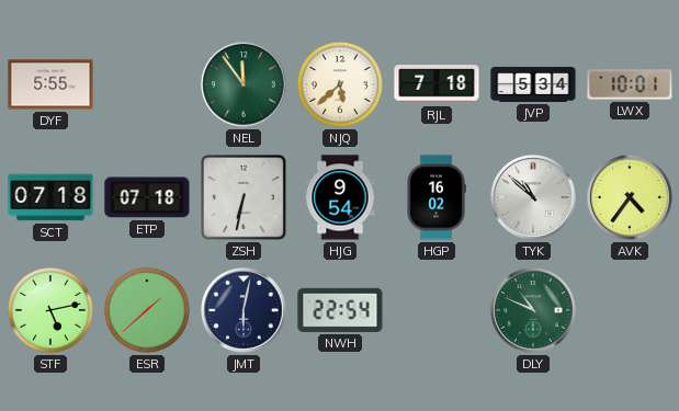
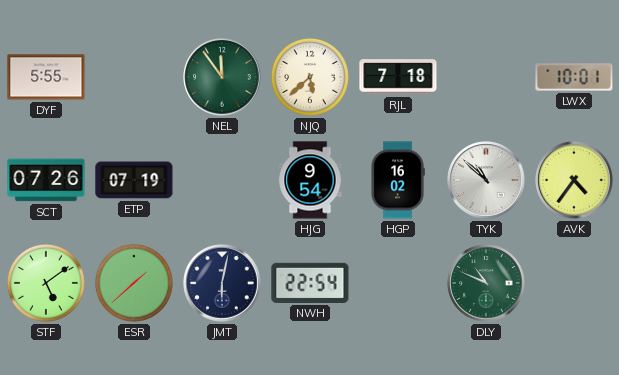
JVP: 5:34 -> none (533, 84)
SCT: 07:18 -> 07:26 (46, 180)
ETP: 07:18 -> 07:19 (134, 180)
ZSH: 6:32 -> none (244, 197)
STF: 5:13 -> 5:09 (46, 283)
